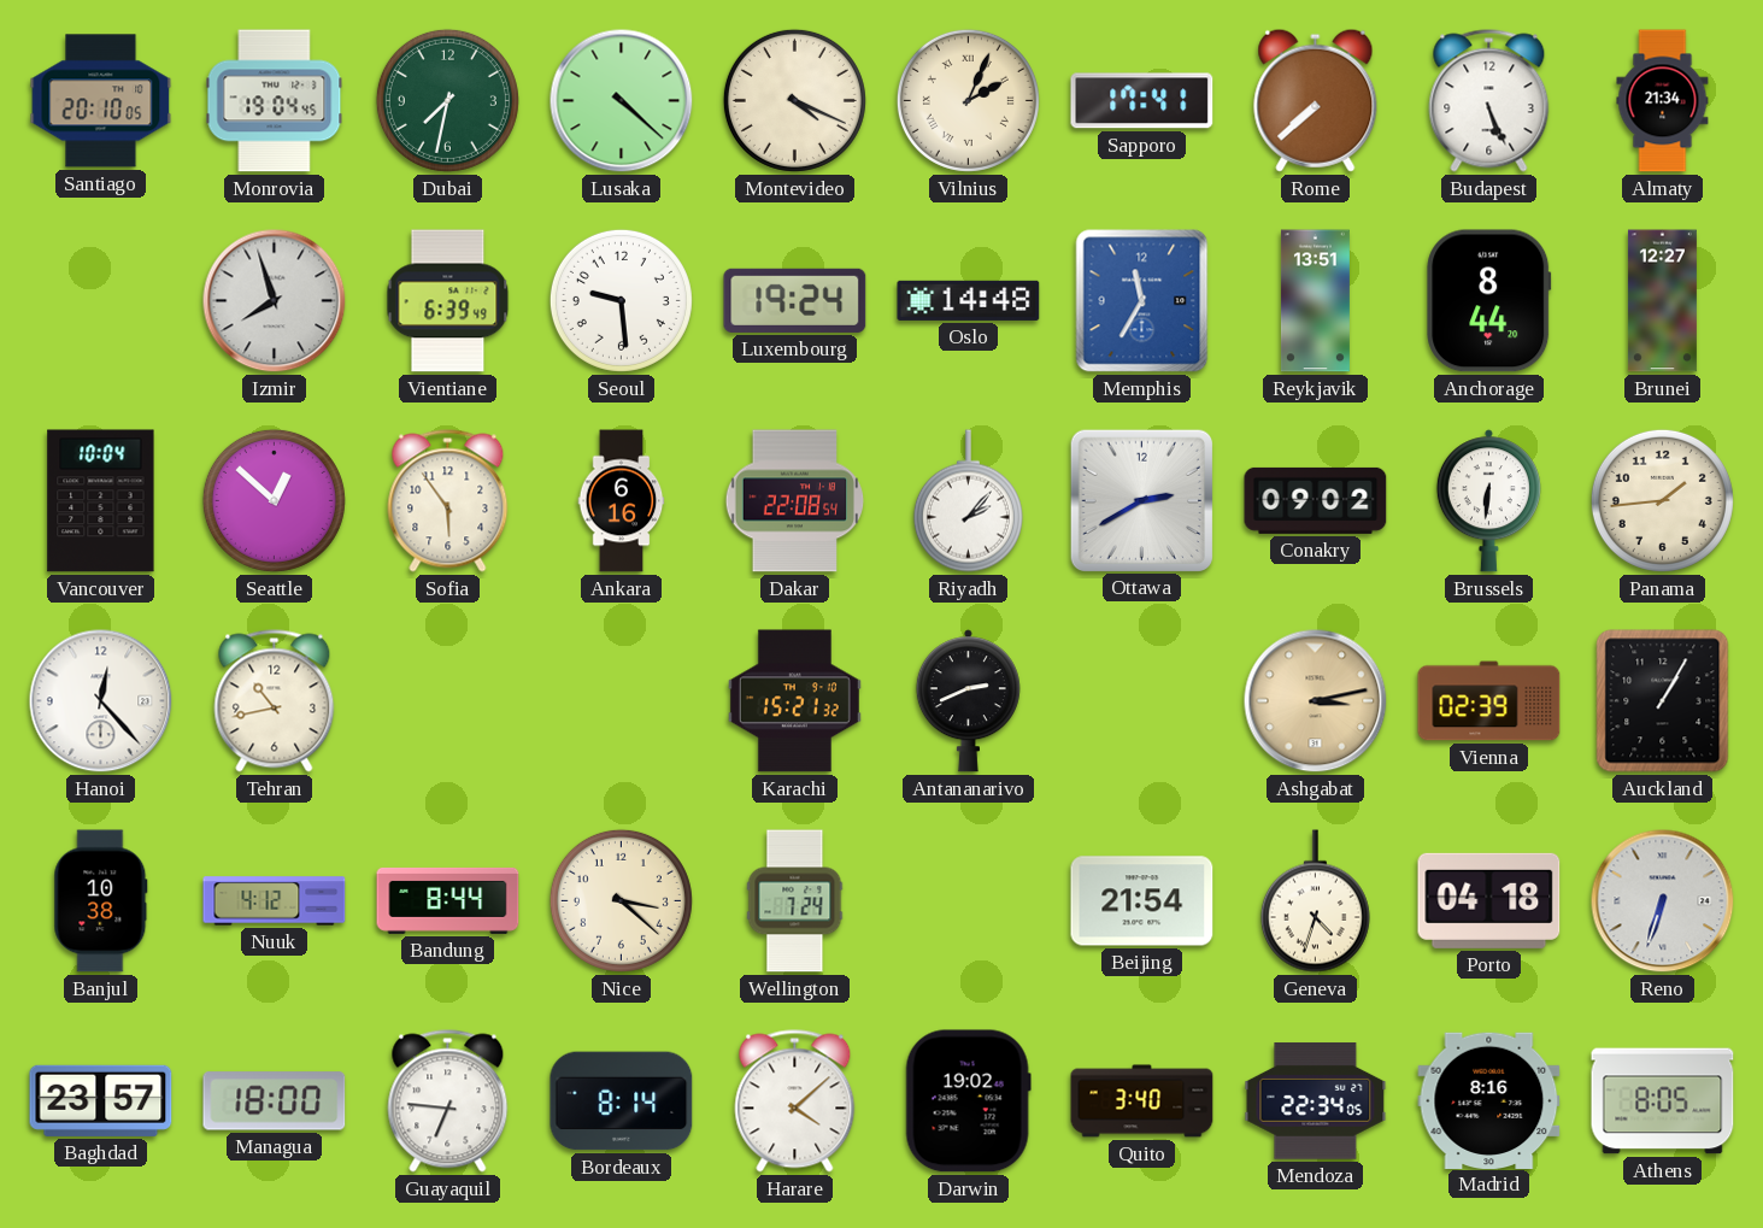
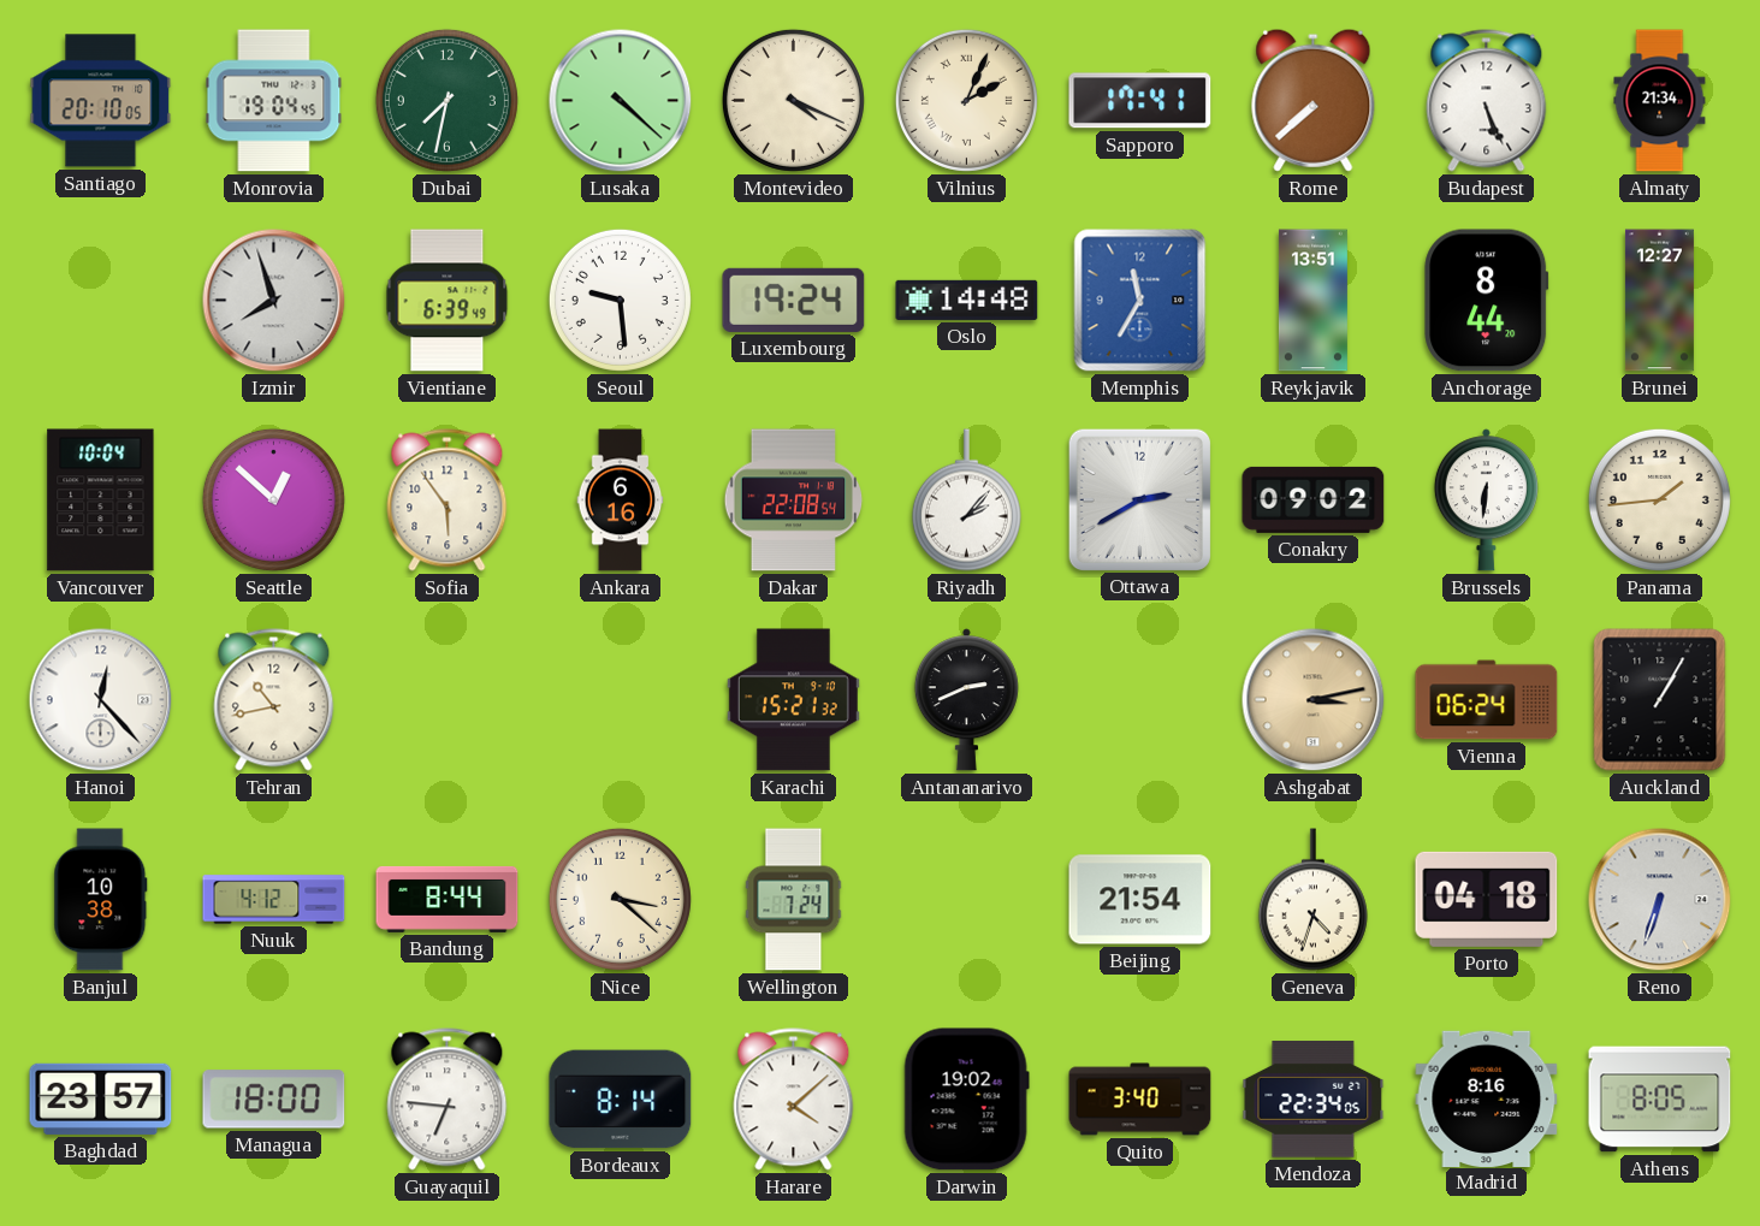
Vienna: 02:39 -> 06:24 (1487, 700)
